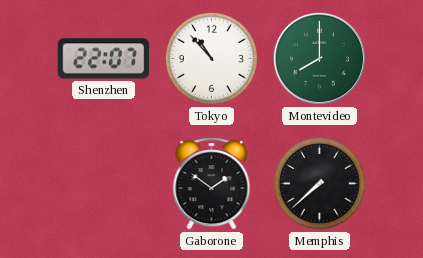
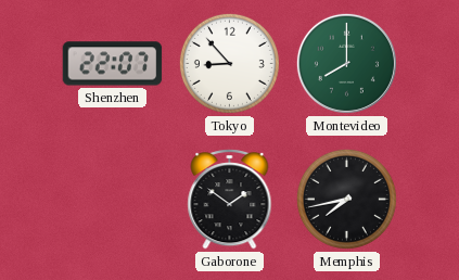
Tokyo: 10:53 -> 8:53 (229, 63)
Memphis: 7:38 -> 7:43 (346, 199)
